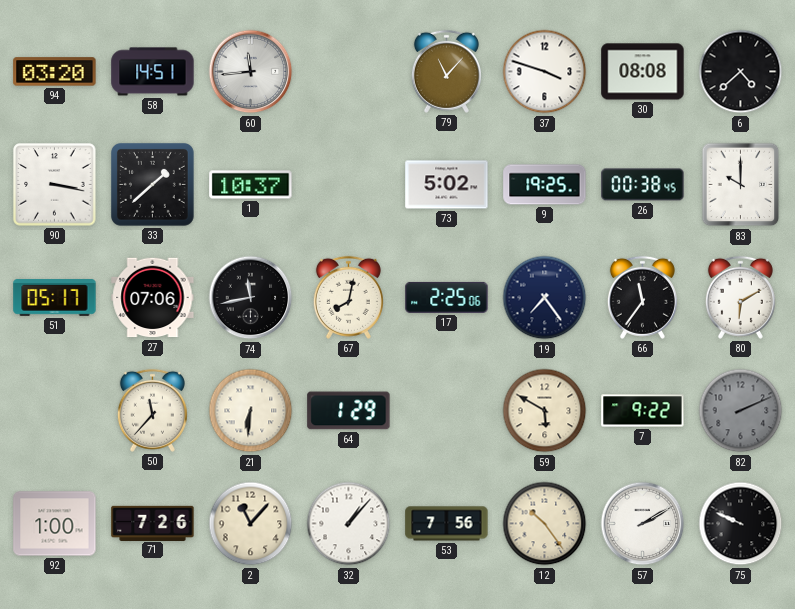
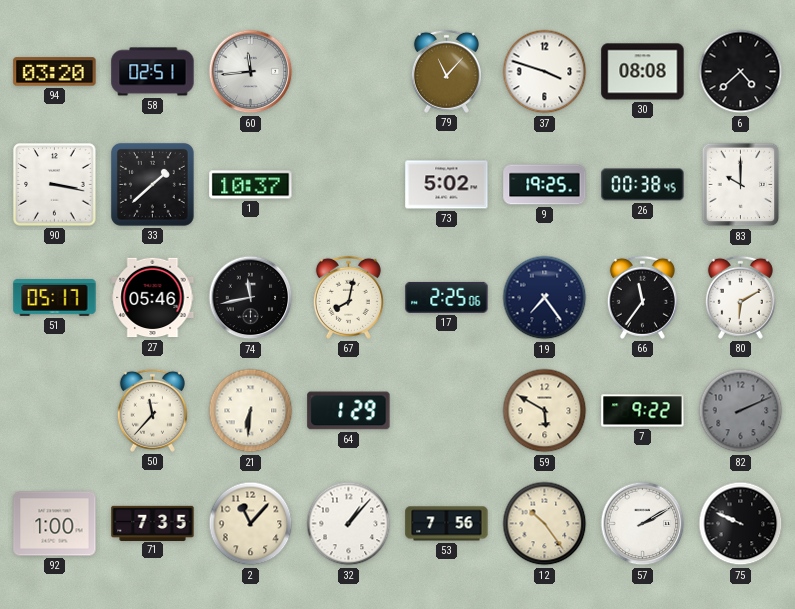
58: 14:51 -> 02:51 (153, 72)
27: 07:06 -> 05:46 (153, 298)
71: 7:26 -> 7:35 (153, 523)
